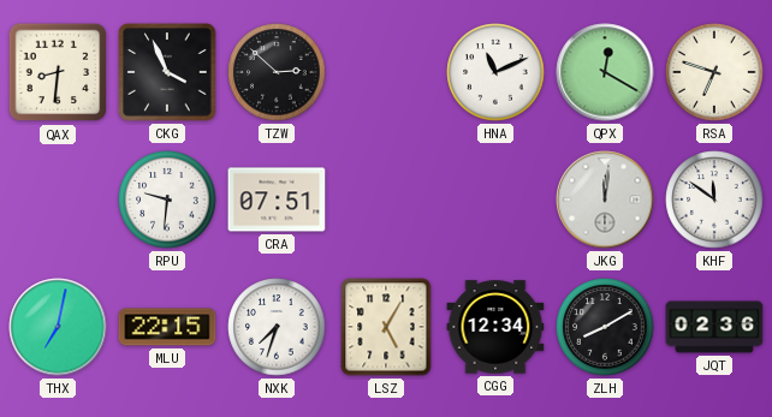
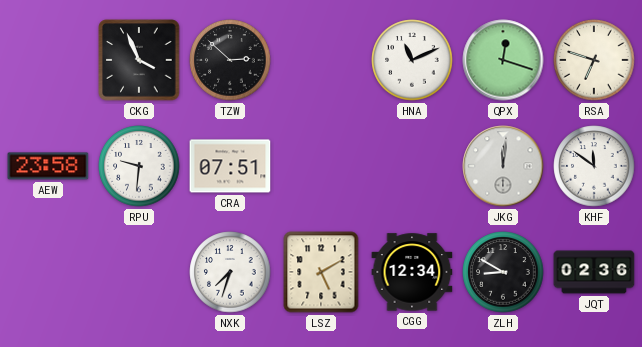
QAX: 8:31 -> none (58, 72)
QPX: 12:20 -> 12:18 (503, 60)
AEW: none -> 23:58 (48, 166)
THX: 7:02 -> none (58, 327)
MLU: 22:15 -> none (167, 327)
LSZ: 5:05 -> 5:10 (321, 272)
ZLH: 8:10 -> 8:50 (503, 272)
